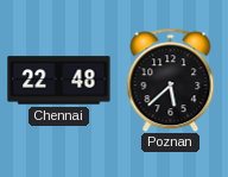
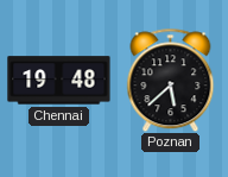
Chennai: 22:48 -> 19:48 (59, 81)
